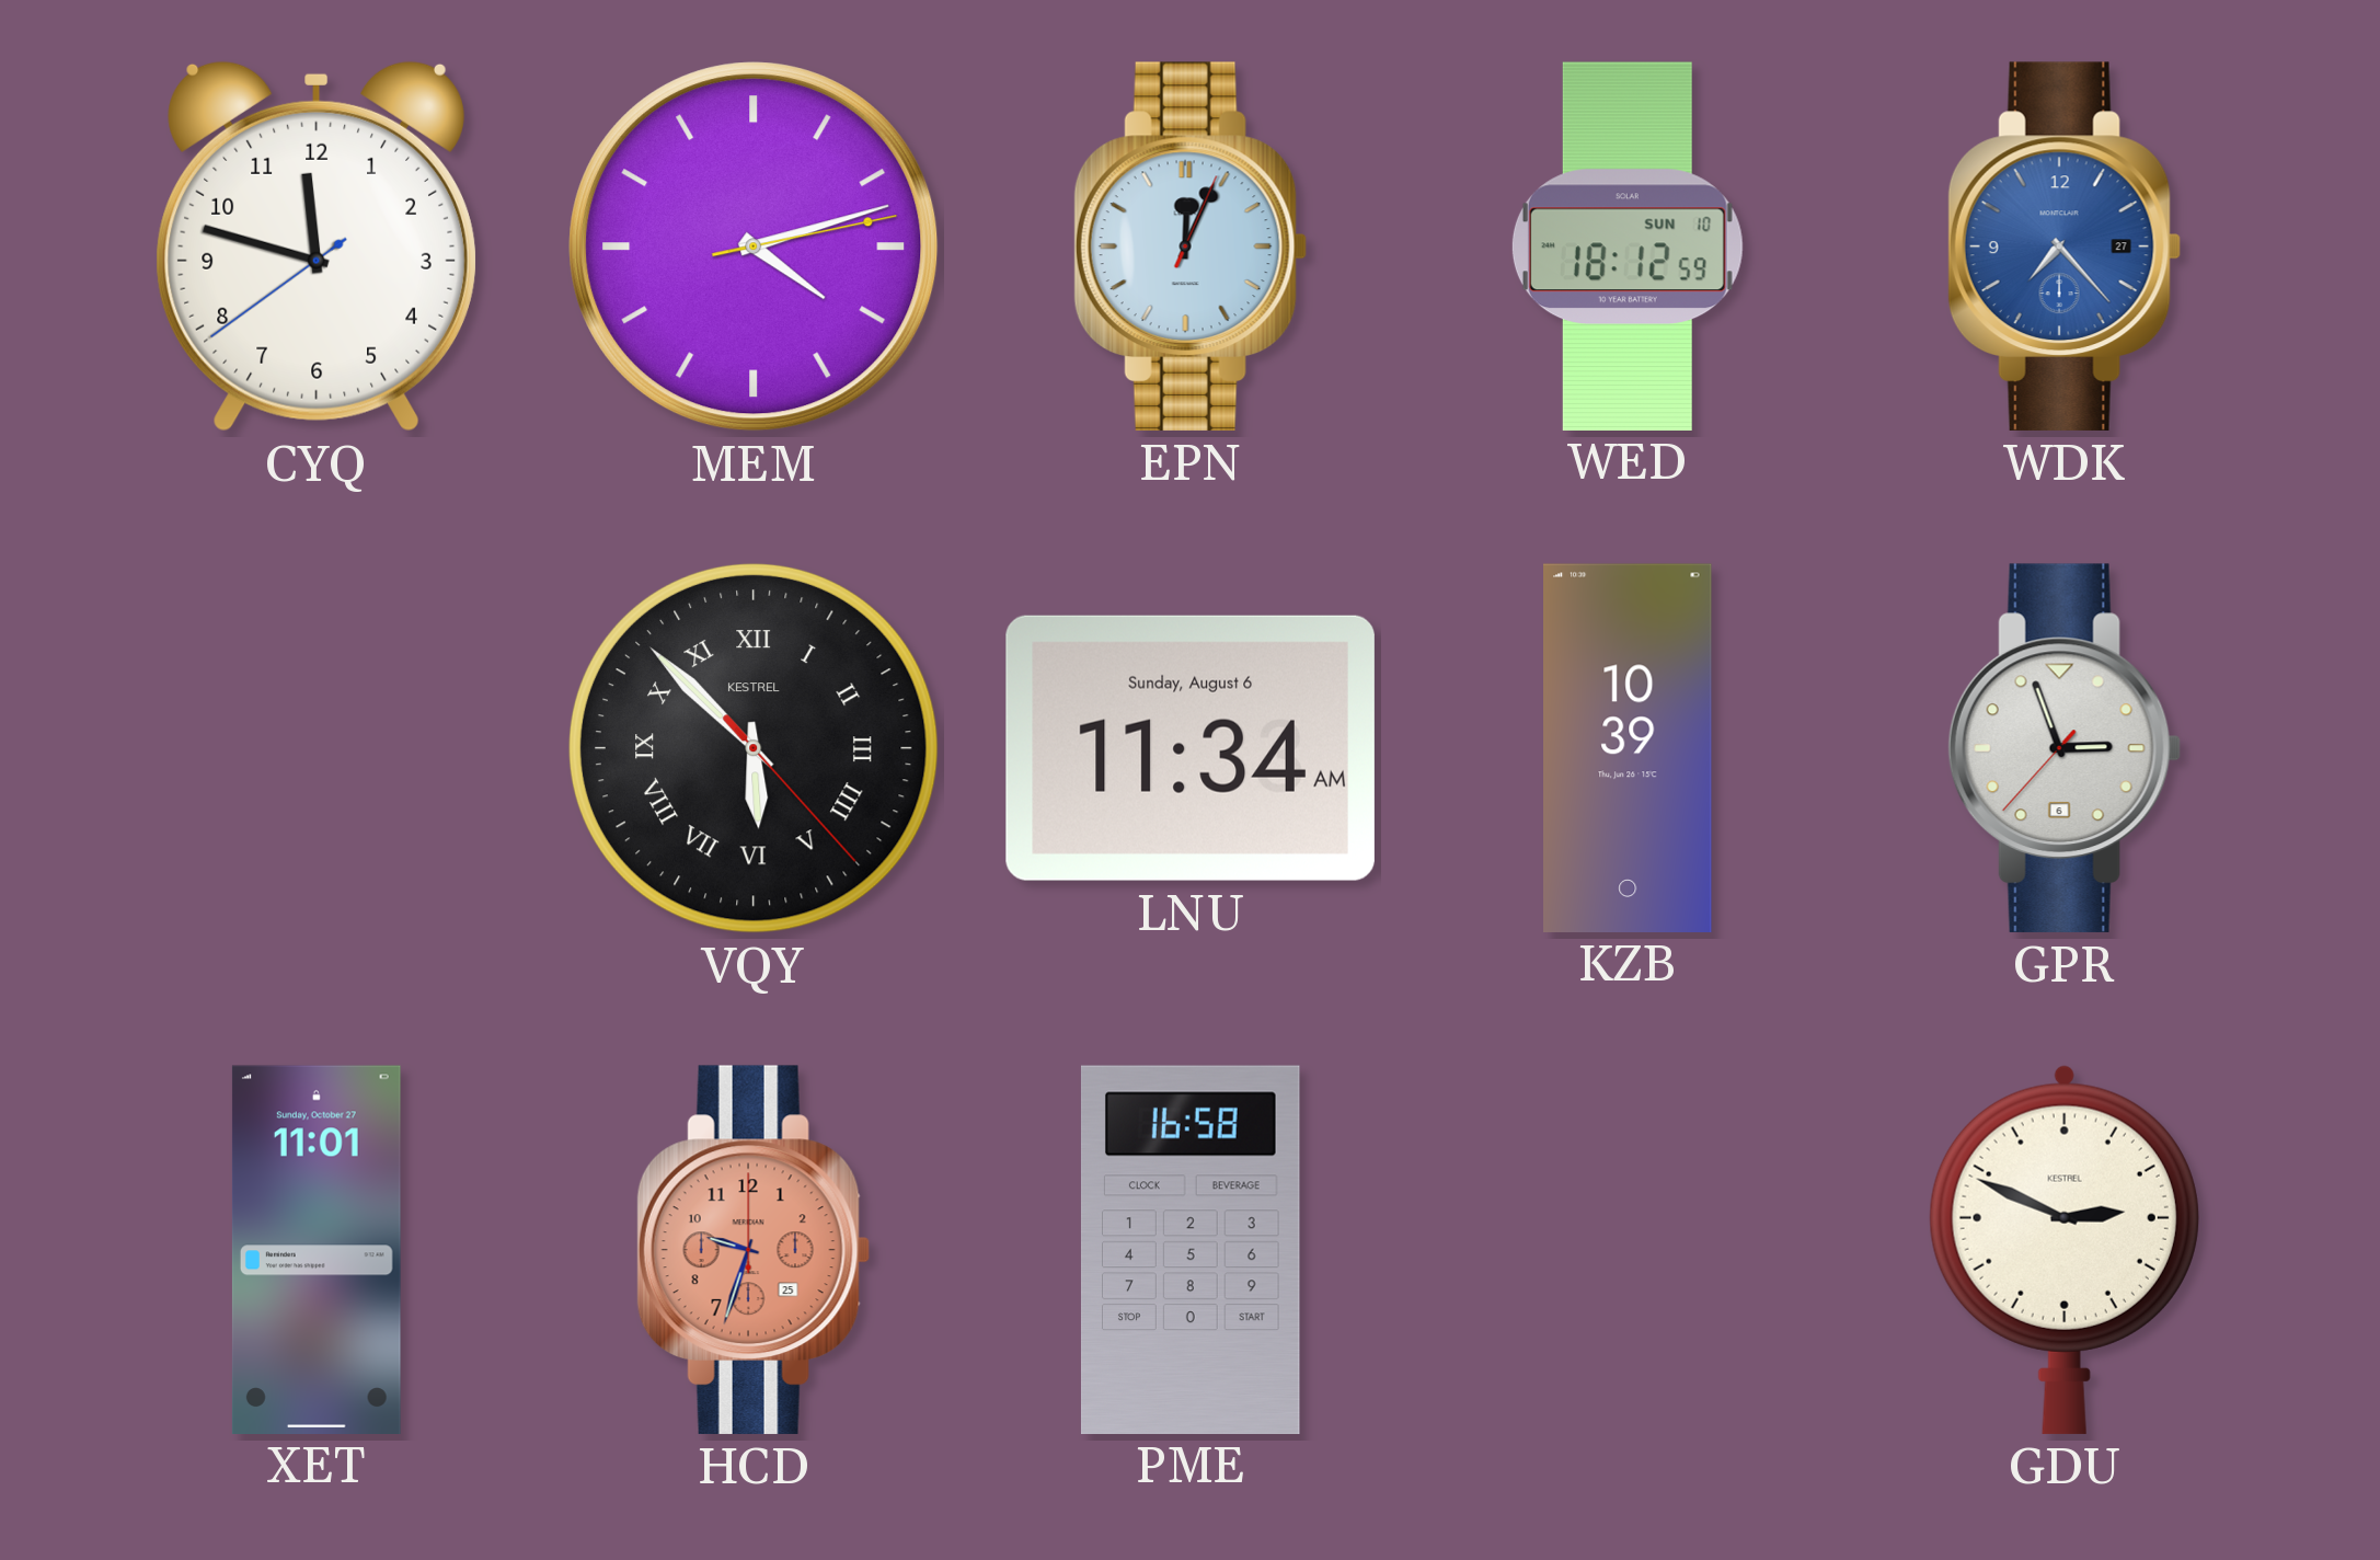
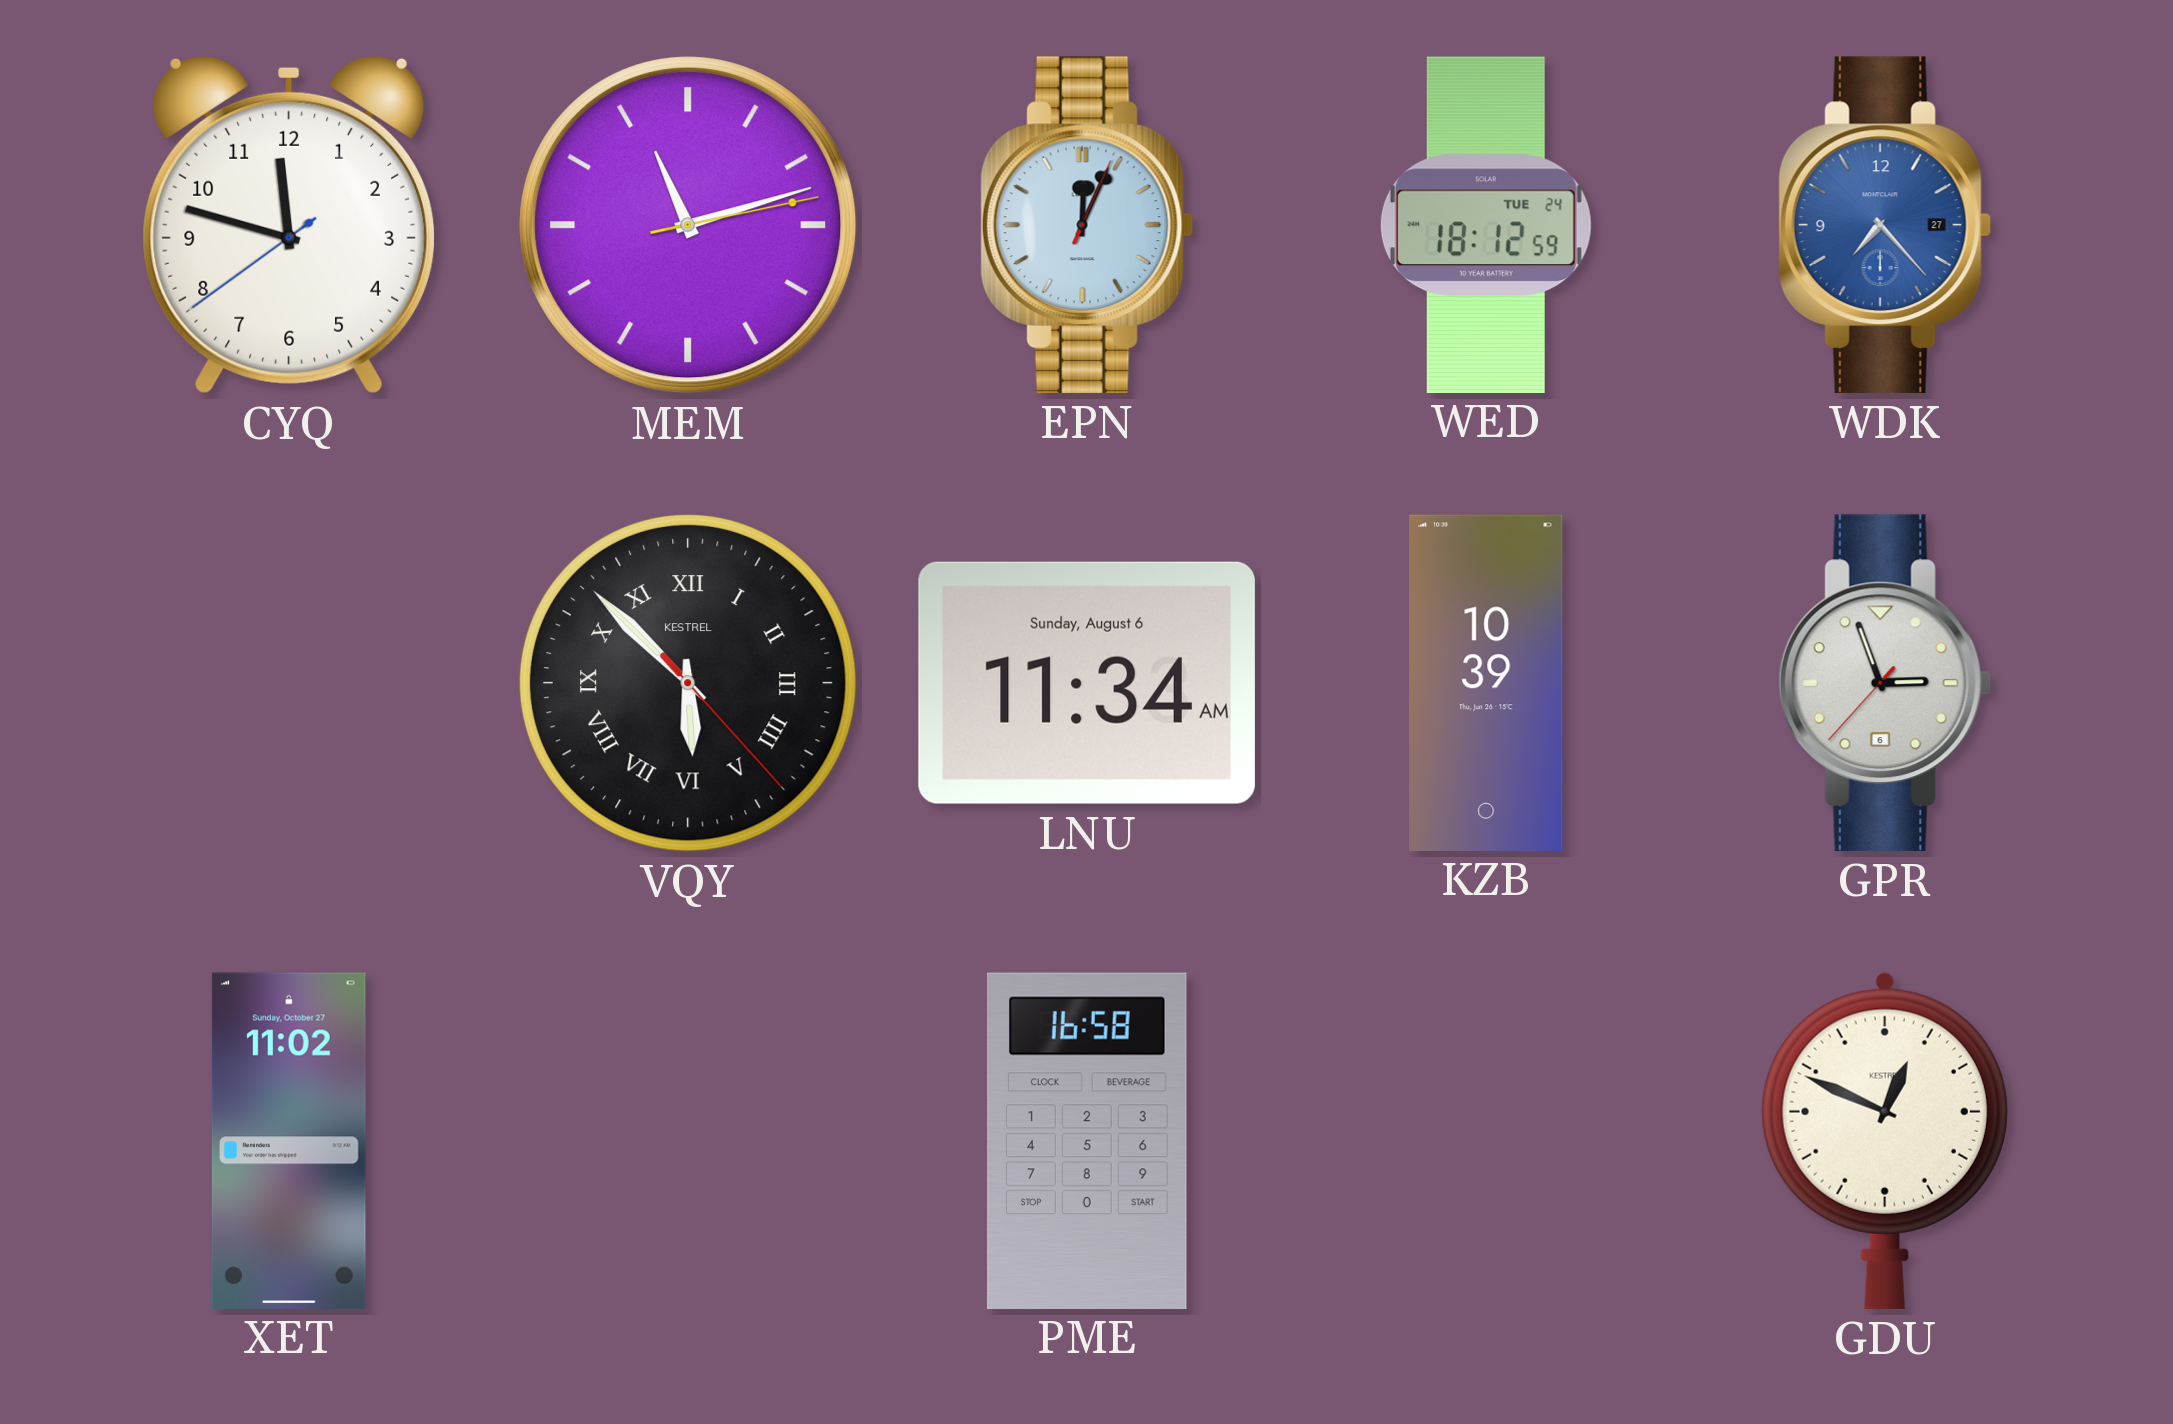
MEM: 4:12 -> 11:12 (688, 225)
WED date: SUN 10 -> TUE 24 (1486, 224)
XET: 11:01 -> 11:02 (289, 1140)
HCD: 9:33 -> none (754, 1250)
GDU: 2:49 -> 12:49 (1885, 1140)
